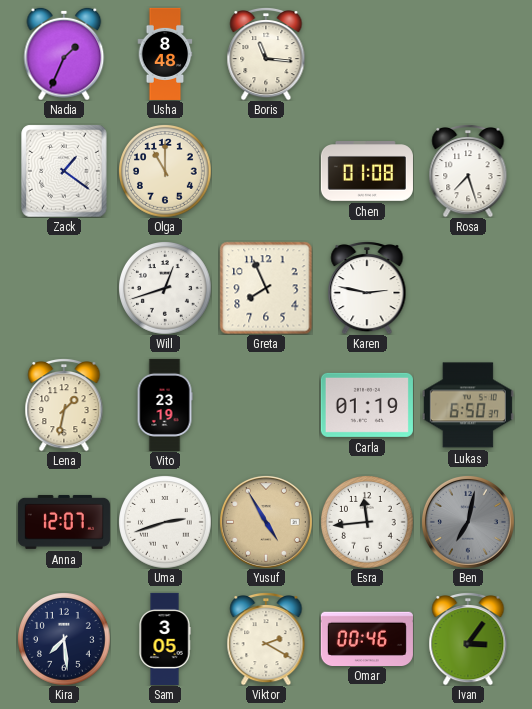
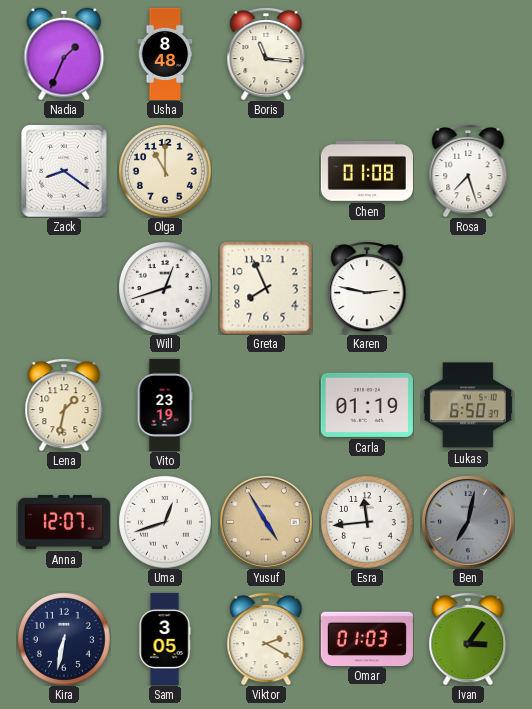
Zack: 1:21 -> 8:21 (64, 171)
Uma: 2:42 -> 12:42 (165, 522)
Kira: 7:29 -> 6:32 (64, 639)
Omar: 00:46 -> 01:03 (367, 638)
